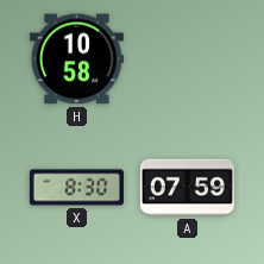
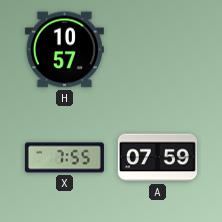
H: 10:58 -> 10:57 (64, 50)
X: 8:30 -> 7:55 (64, 158)
